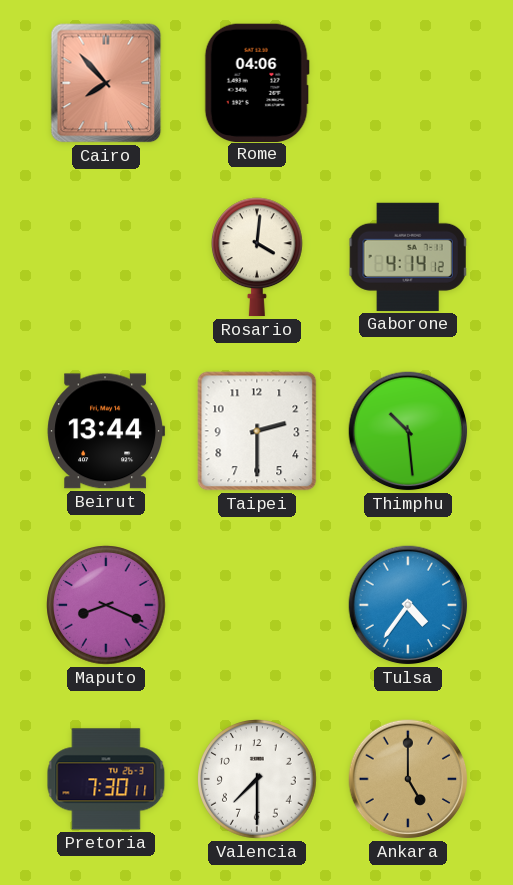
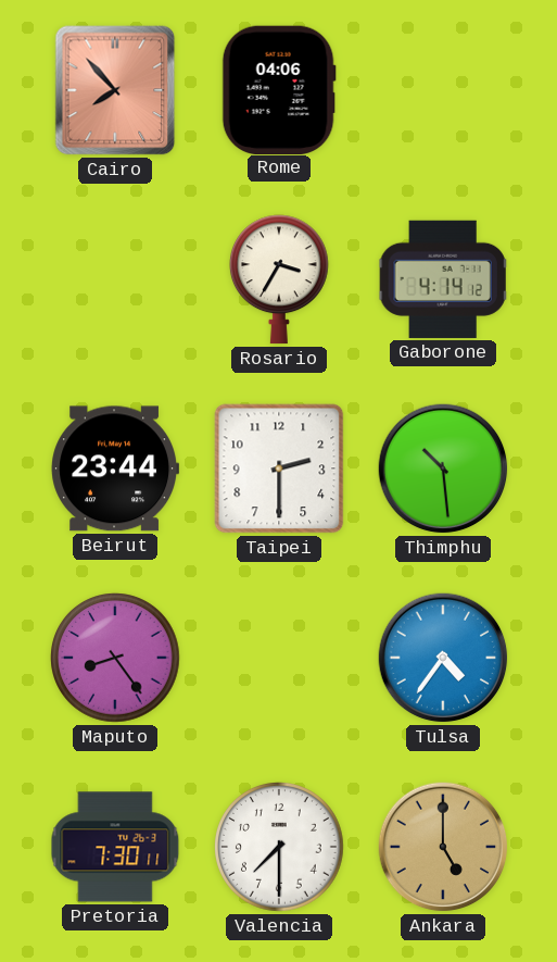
Rosario: 4:01 -> 3:35 (280, 279)
Beirut: 13:44 -> 23:44 (114, 468)
Maputo: 8:19 -> 8:24 (115, 658)
